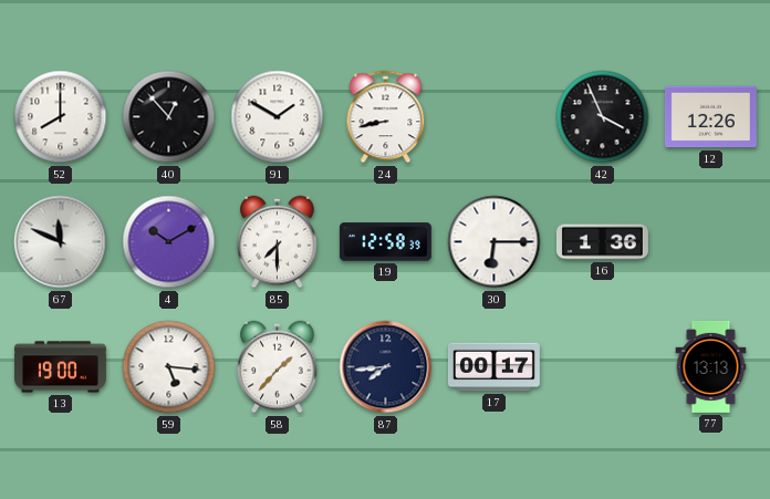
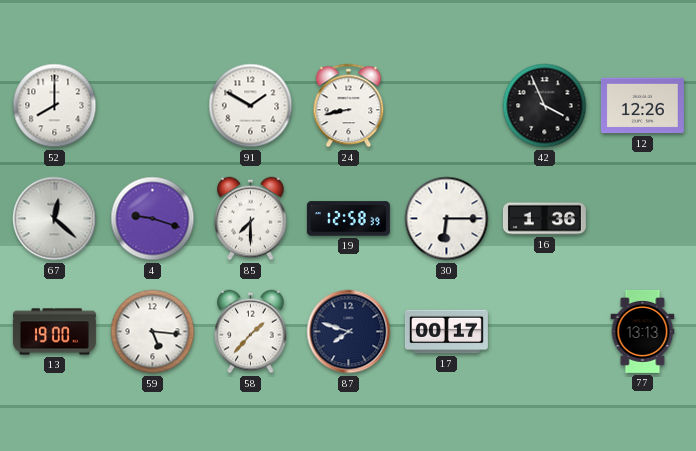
40: 12:53 -> none (169, 117)
67: 11:49 -> 12:22 (55, 219)
4: 10:10 -> 9:18 (153, 219)
87: 7:44 -> 7:48 (349, 332)
